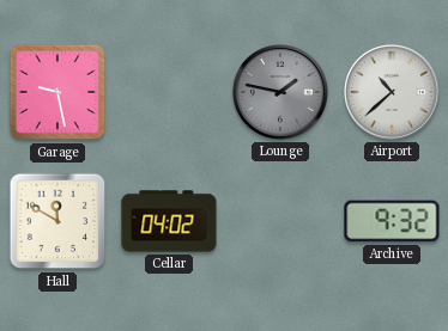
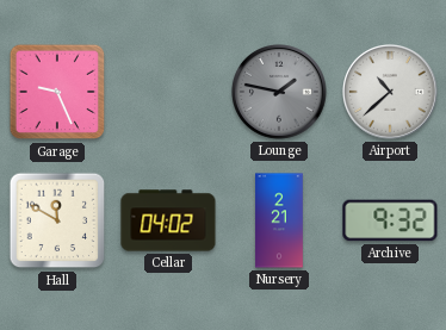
Garage: 9:28 -> 9:26 (57, 92)
Nursery: none -> 2:21 (279, 220)
